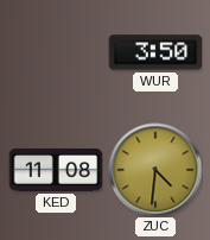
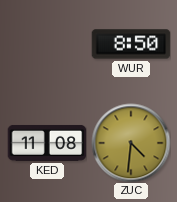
WUR: 3:50 -> 8:50 (131, 44)
